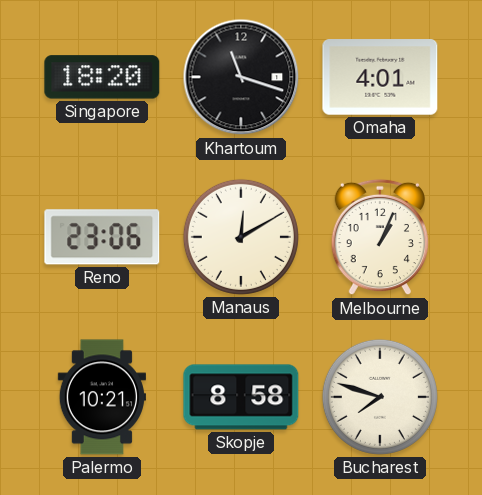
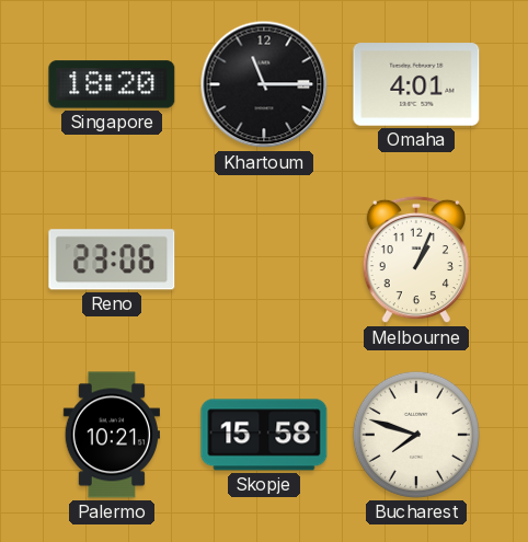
Khartoum: 11:18 -> 11:15 (264, 84)
Manaus: 12:10 -> none (241, 237)
Skopje: 8:58 -> 15:58 (264, 435)
